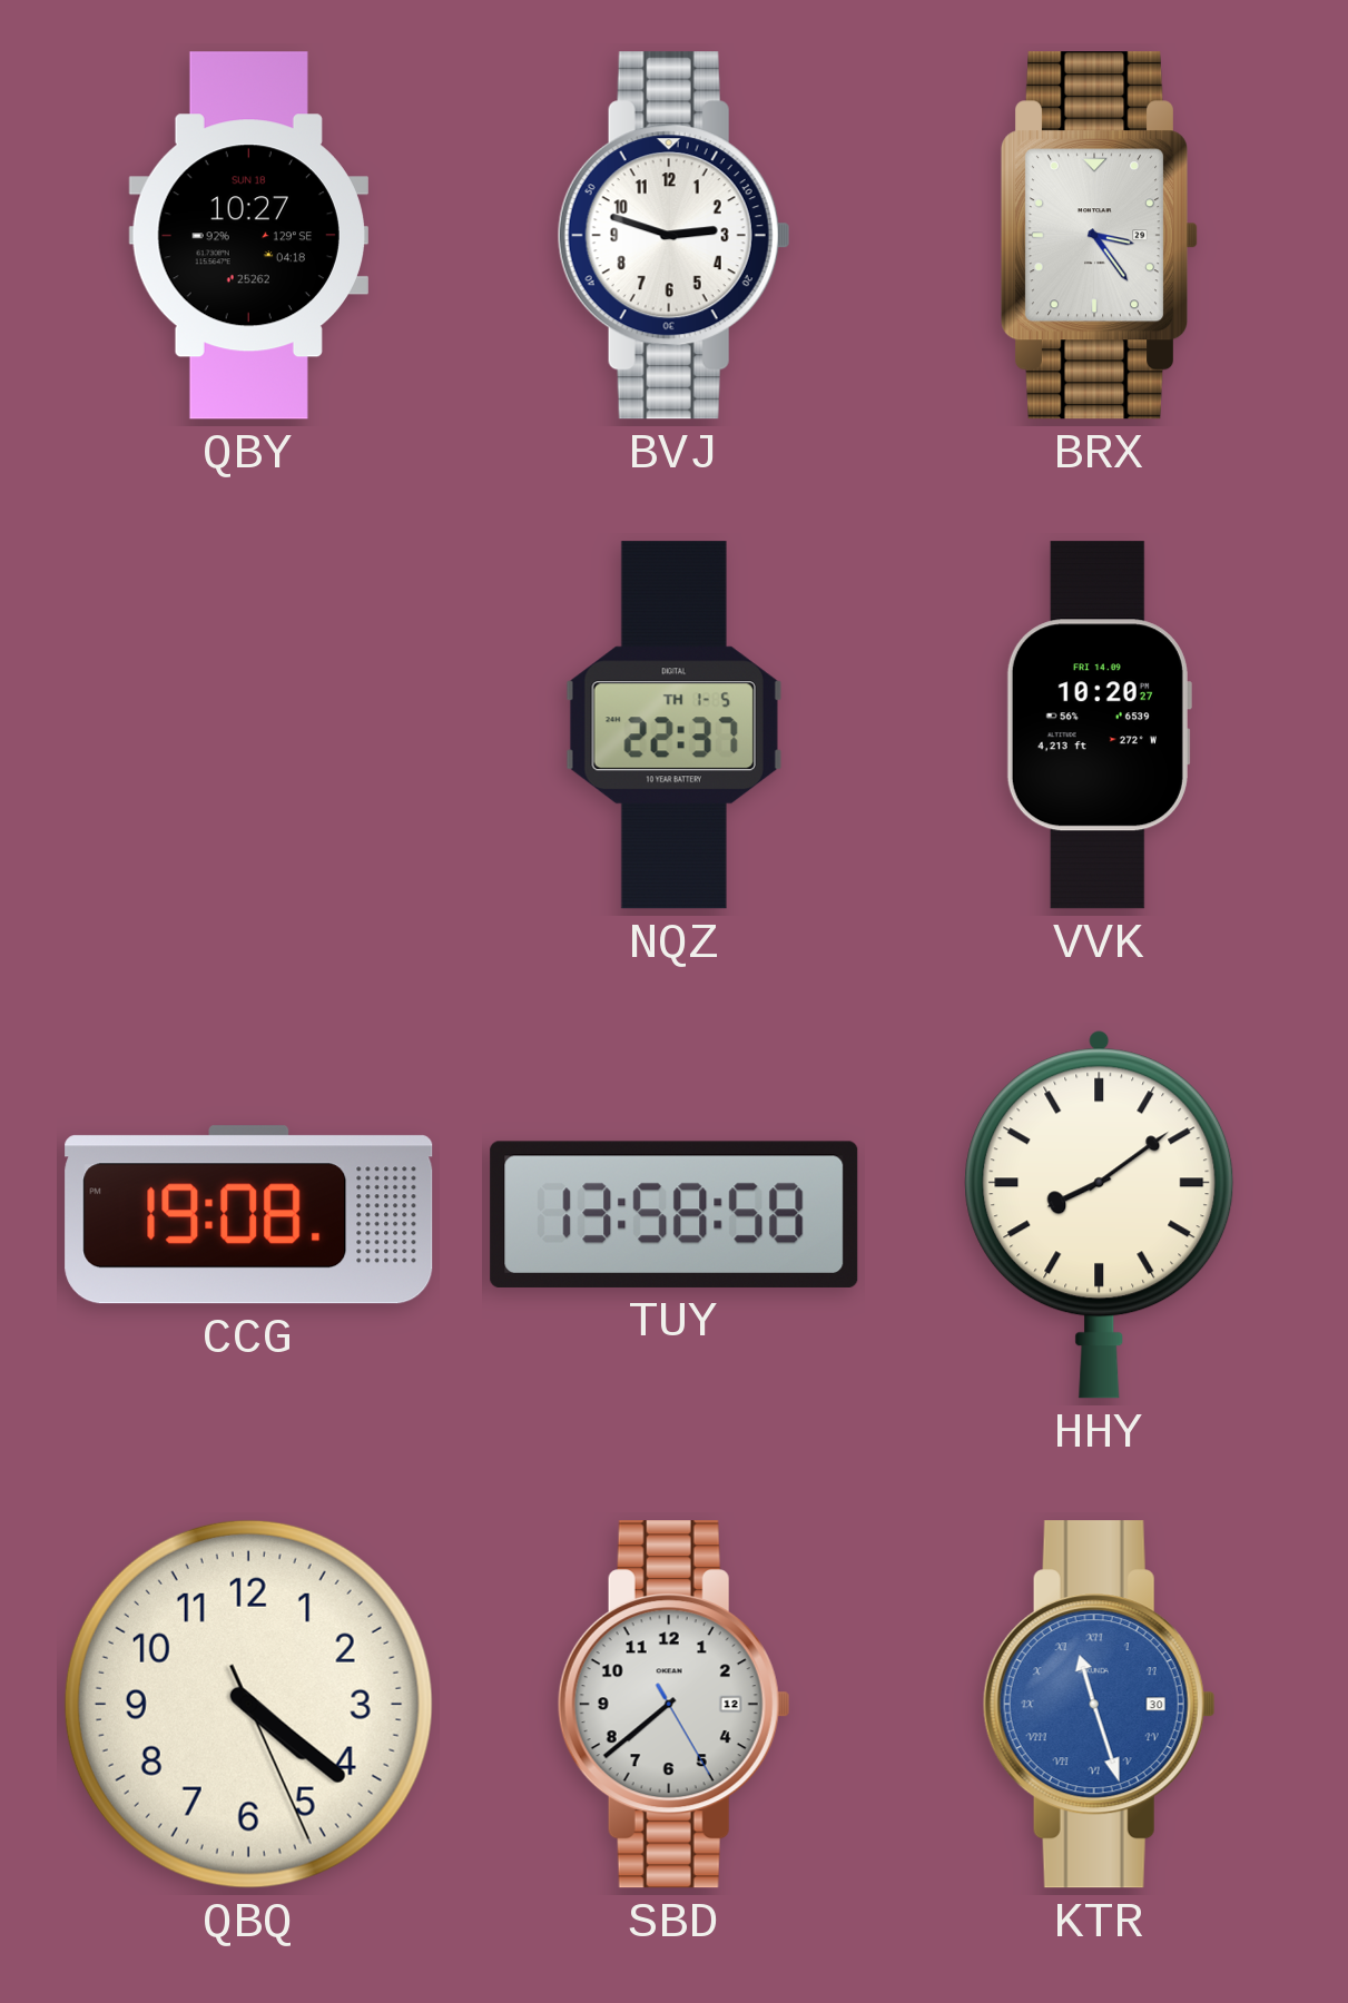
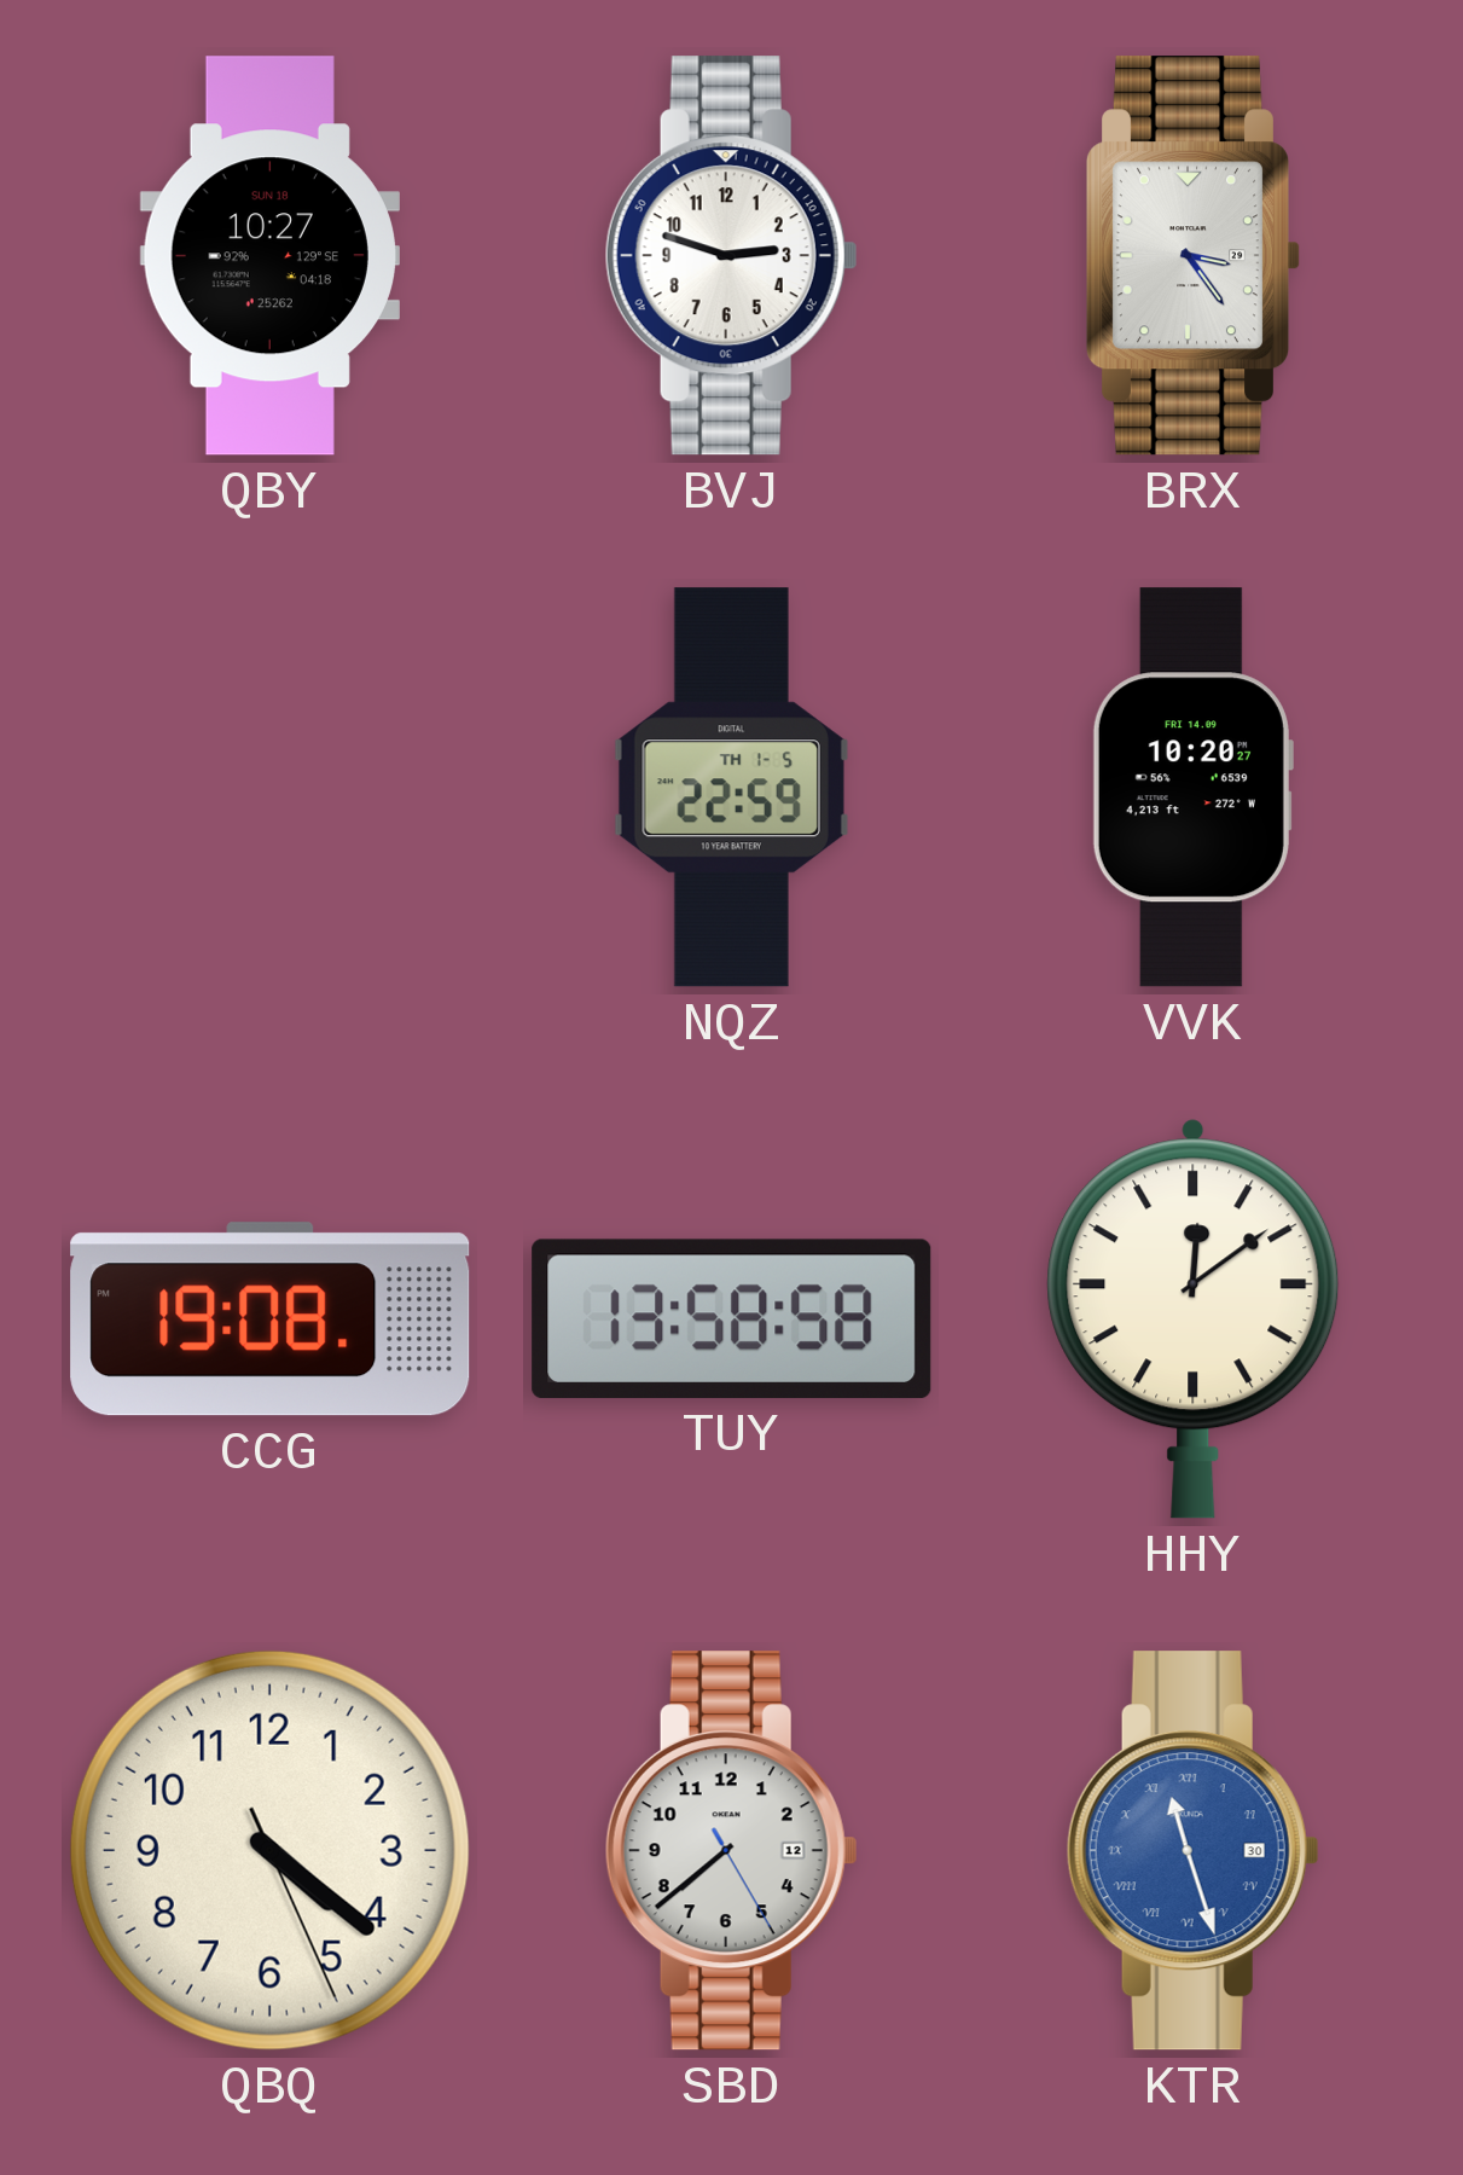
NQZ: 22:37 -> 22:59 (731, 788)
HHY: 8:09 -> 12:09 (1194, 1318)
